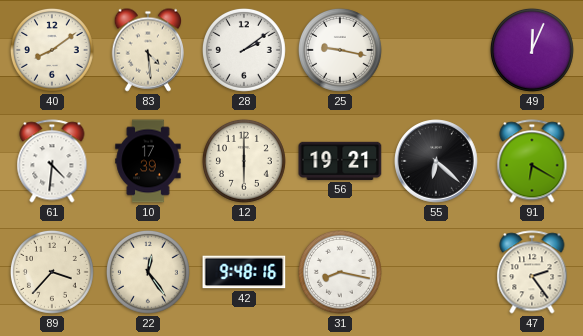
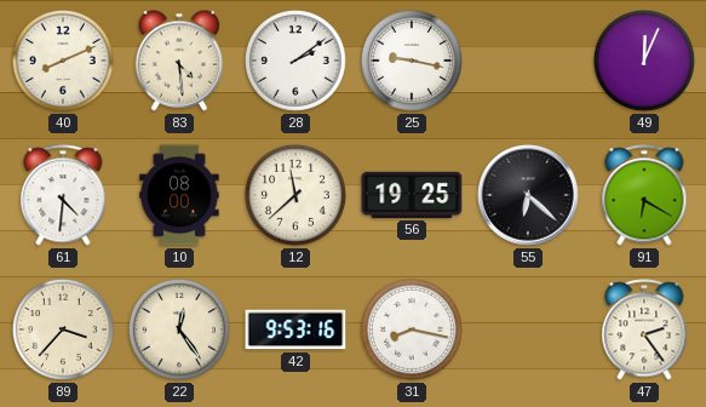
40: 8:09 -> 8:11 (63, 61)
10: 17:39 -> 08:00 (179, 195)
12: 6:00 -> 11:38 (295, 195)
56: 19:21 -> 19:25 (412, 195)
42: 9:48 -> 9:53 (295, 329)
